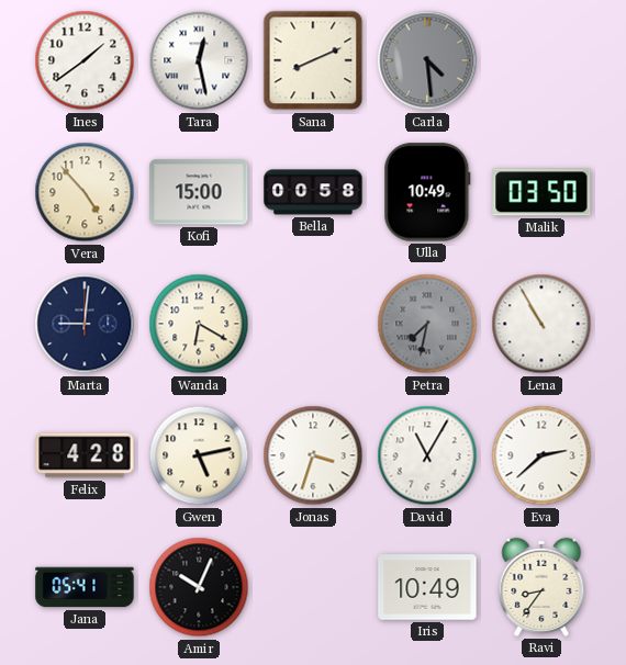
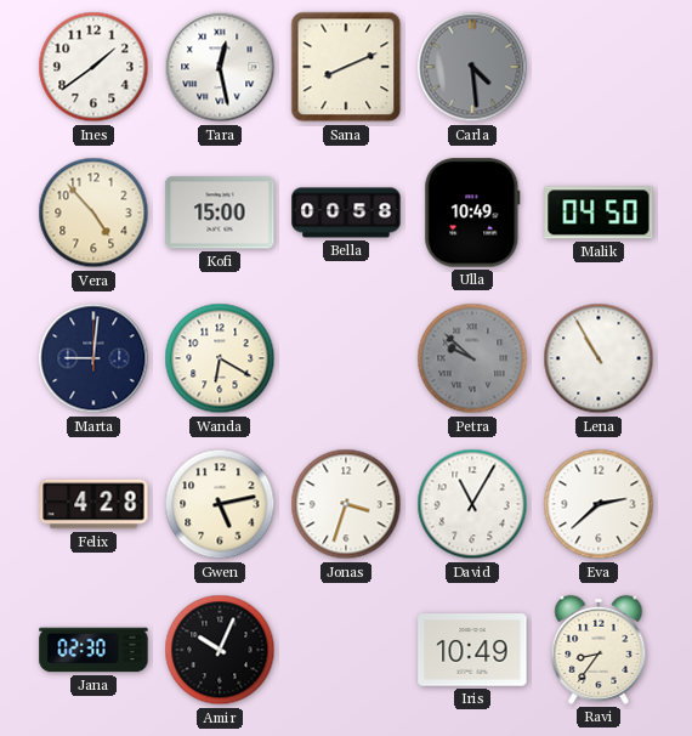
Malik: 03:50 -> 04:50 (599, 213)
Petra: 7:32 -> 9:52 (472, 358)
Jana: 05:41 -> 02:30 (93, 650)
